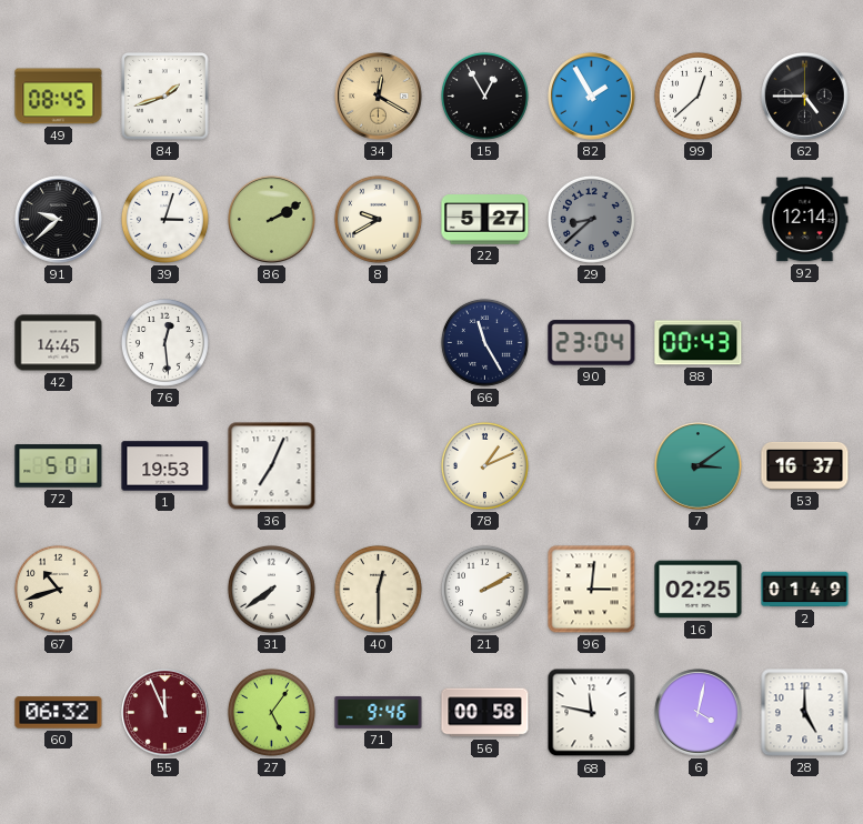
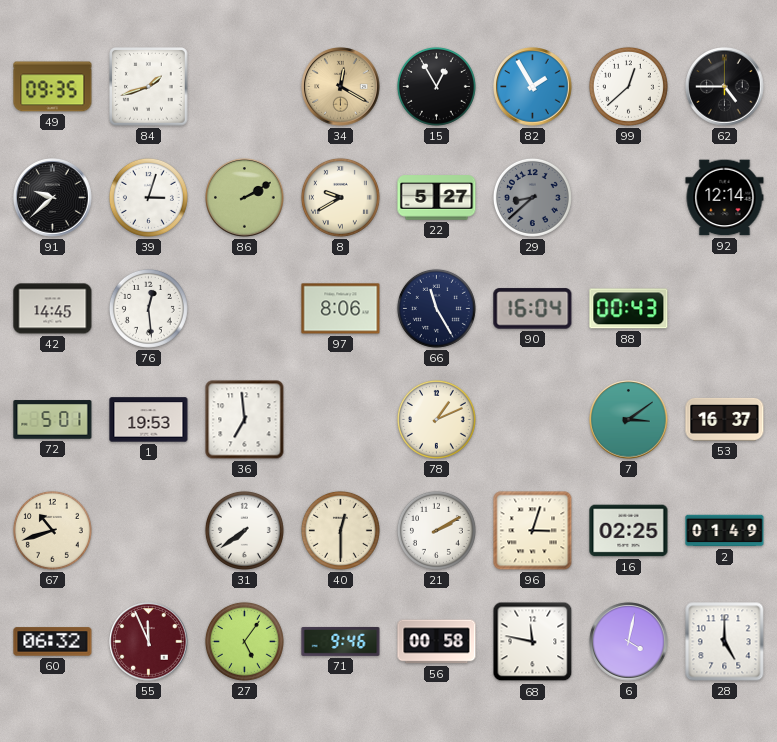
49: 08:45 -> 09:35 (53, 87)
97: none -> 8:06 (341, 309)
90: 23:04 -> 16:04 (533, 309)
36: 7:04 -> 6:59 (245, 420)
96: 3:01 -> 3:03 (533, 531)
